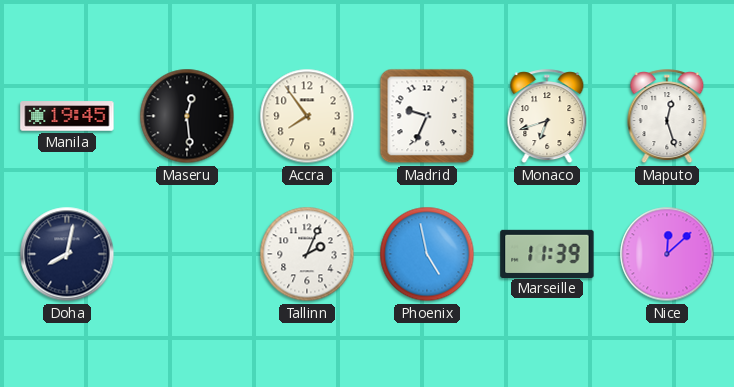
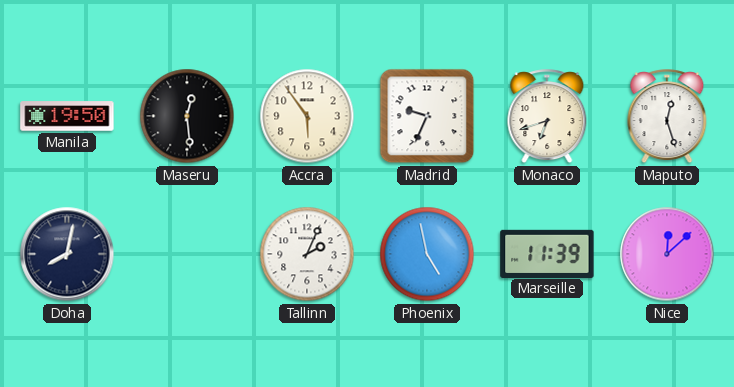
Manila: 19:45 -> 19:50 (67, 116)
Accra: 7:54 -> 5:54 (307, 116)
